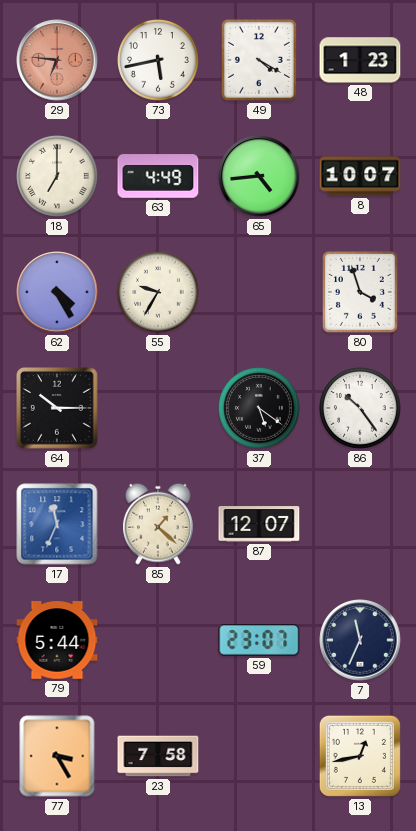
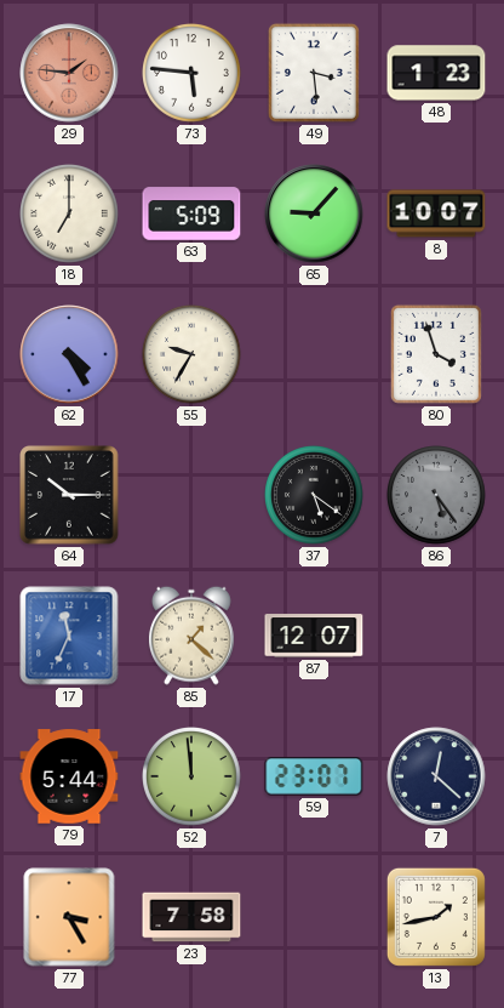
29: 6:46 -> 1:46 (69, 73)
73: 5:43 -> 5:46 (191, 74)
49: 4:20 -> 3:29 (314, 73)
63: 4:49 -> 5:09 (191, 213)
65: 4:44 -> 9:07 (314, 213)
86: 10:24 -> 5:24 (436, 496)
86 dial: white -> grey (436, 496)
52: none -> 11:59 (191, 778)
7: 11:34 -> 12:22 (436, 776)
13: 12:43 -> 1:43 (436, 917)
